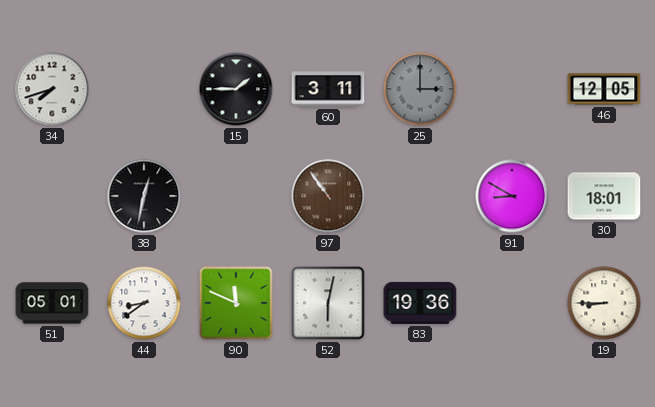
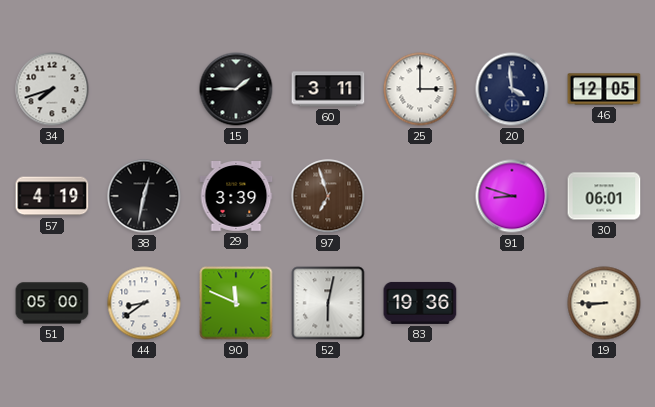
25 dial: grey -> white (420, 89)
20: none -> 3:59 (512, 89)
57: none -> 4:19 (52, 196)
29: none -> 3:39 (236, 197)
97: 10:54 -> 6:57 (328, 196)
91: 8:50 -> 8:48 (512, 196)
30: 18:01 -> 06:01 (604, 196)
51: 05:01 -> 05:00 (52, 303)
